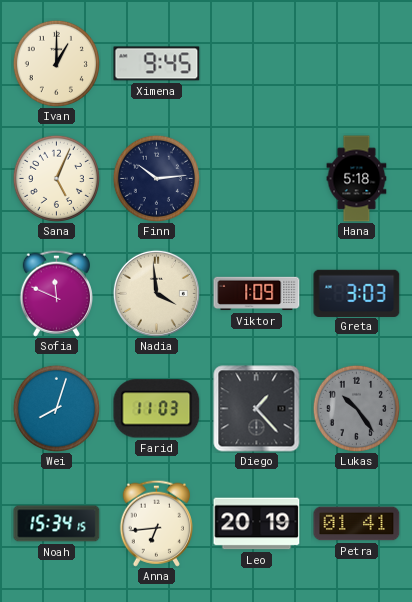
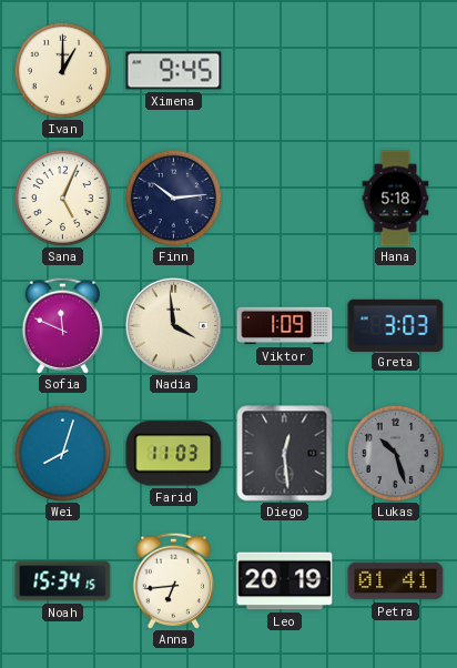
Diego: 1:23 -> 12:29 (285, 454)
Lukas: 10:24 -> 10:27 (395, 453)
